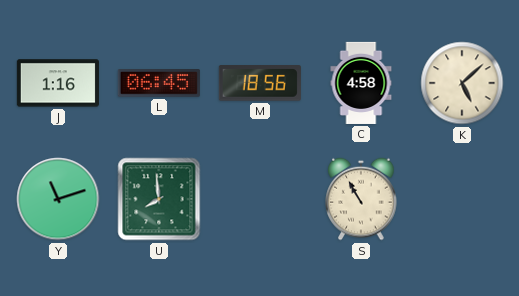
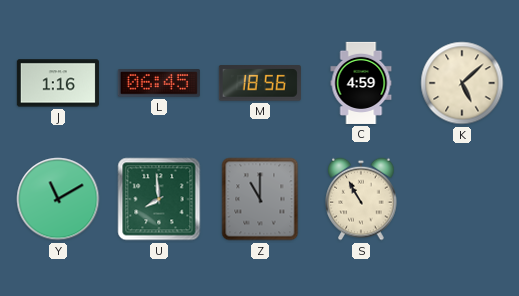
C: 4:58 -> 4:59 (361, 83)
Y: 11:12 -> 11:10 (58, 199)
Z: none -> 11:00 (260, 199)
